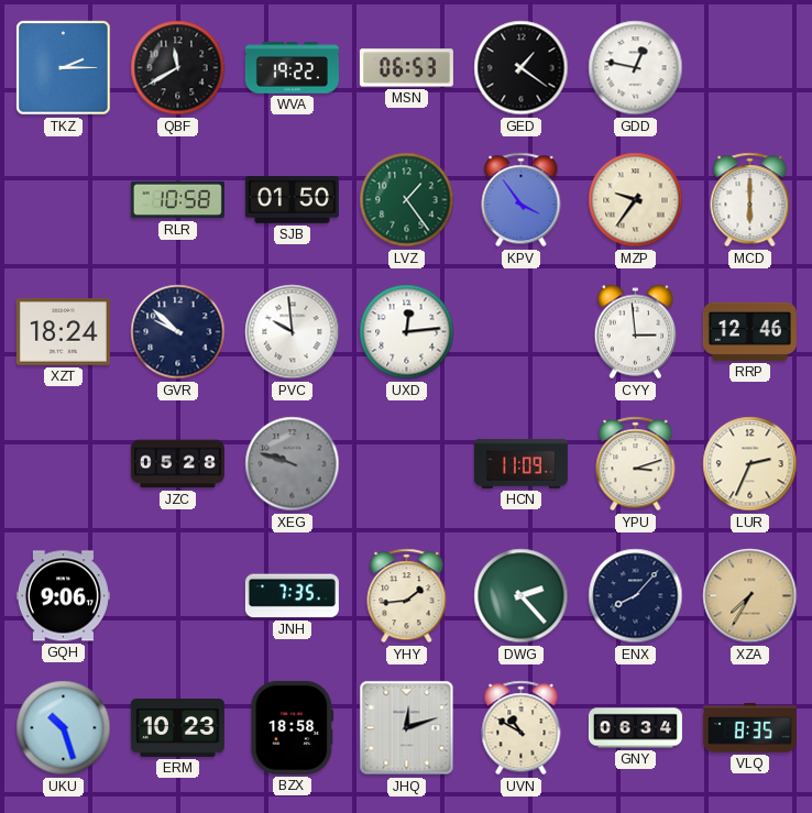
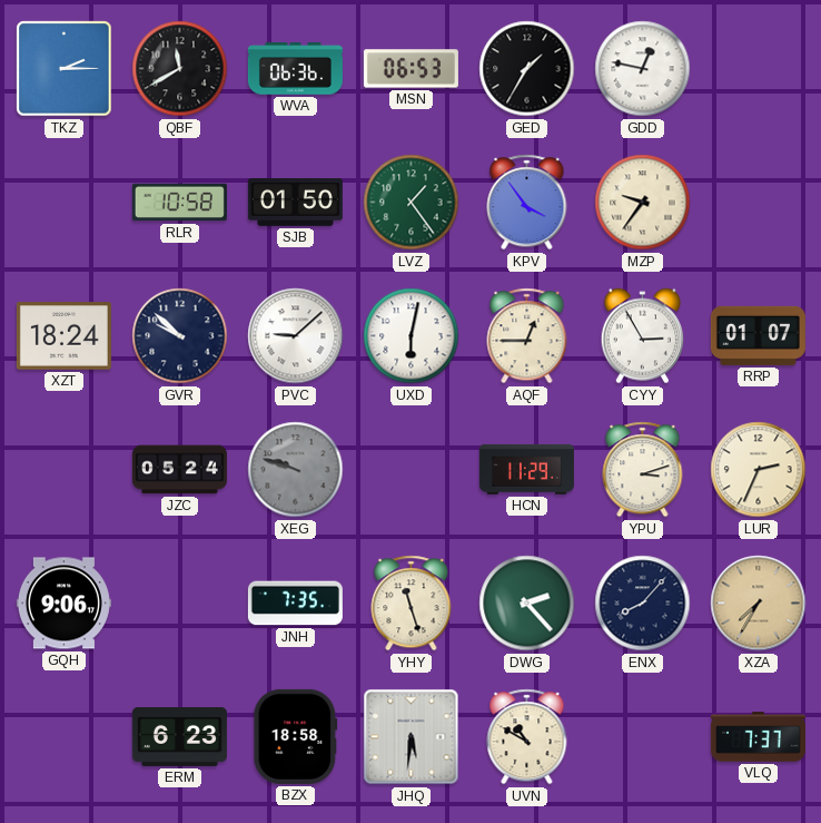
WVA: 19:22 -> 06:36 (295, 69)
GED: 1:21 -> 1:35 (527, 69)
MCD: 6:00 -> none (750, 200)
PVC: 9:59 -> 9:08 (296, 336)
UXD: 12:14 -> 6:02 (412, 336)
AQF: none -> 12:45 (527, 336)
CYY: 2:59 -> 2:55 (642, 336)
RRP: 12:46 -> 01:07 (758, 335)
JZC: 05:28 -> 05:24 (179, 470)
HCN: 11:09 -> 11:29 (526, 469)
YHY: 1:44 -> 11:27 (412, 604)
UKU: 10:27 -> none (64, 728)
ERM: 10:23 -> 6:23 (179, 736)
JHQ: 12:12 -> 5:31 (412, 737)
GNY: 06:34 -> none (635, 728)
VLQ: 8:35 -> 7:37 (758, 737)
